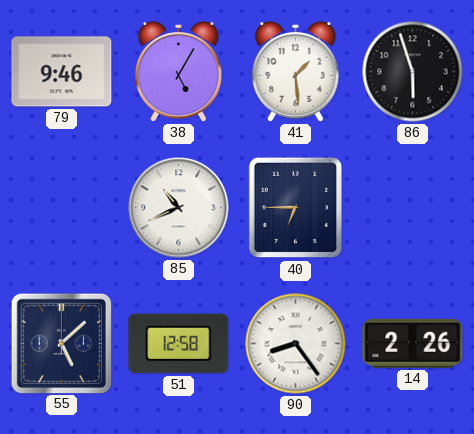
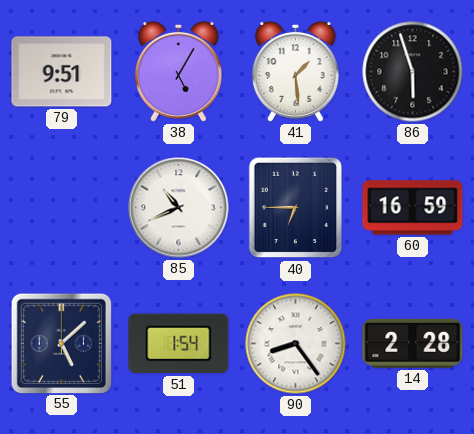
79: 9:46 -> 9:51 (62, 72)
60: none -> 16:59 (413, 208)
51: 12:58 -> 1:54 (179, 344)
14: 2:26 -> 2:28 (413, 343)
